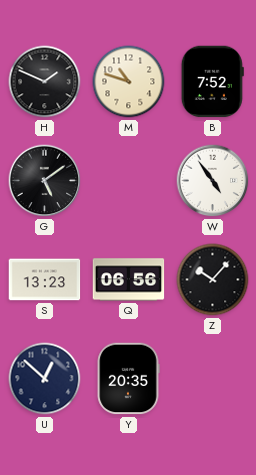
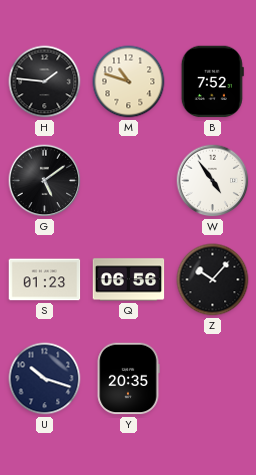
H: 1:49 -> 1:46 (45, 82)
S: 13:23 -> 01:23 (45, 280)
U: 12:52 -> 10:18 (45, 379)
